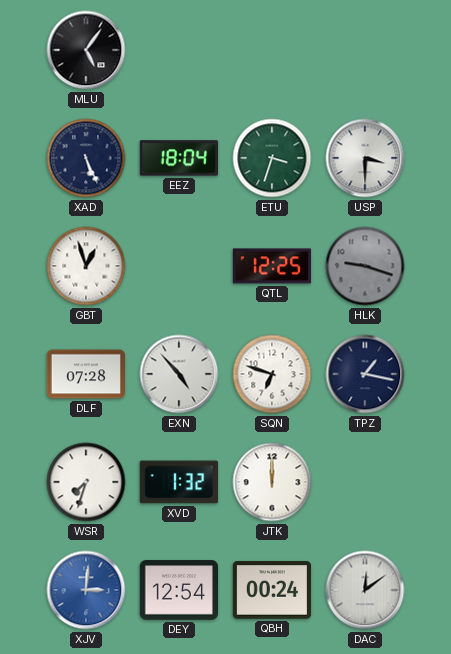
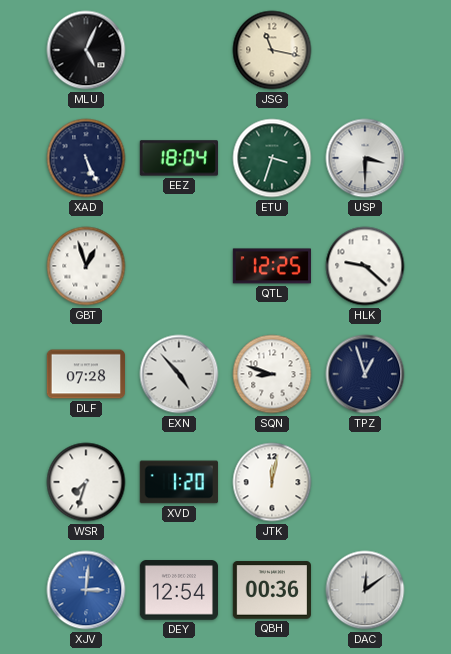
MLU: 5:06 -> 5:04 (86, 50)
JSG: none -> 11:17 (272, 50)
HLK: 9:18 -> 9:22 (365, 266)
HLK dial: grey -> white (365, 266)
SQN: 6:48 -> 8:48 (272, 374)
TPZ: 1:17 -> 12:57 (365, 374)
XVD: 1:32 -> 1:20 (179, 482)
JTK: 12:00 -> 12:02 (272, 482)
QBH: 00:24 -> 00:36 (271, 590)
